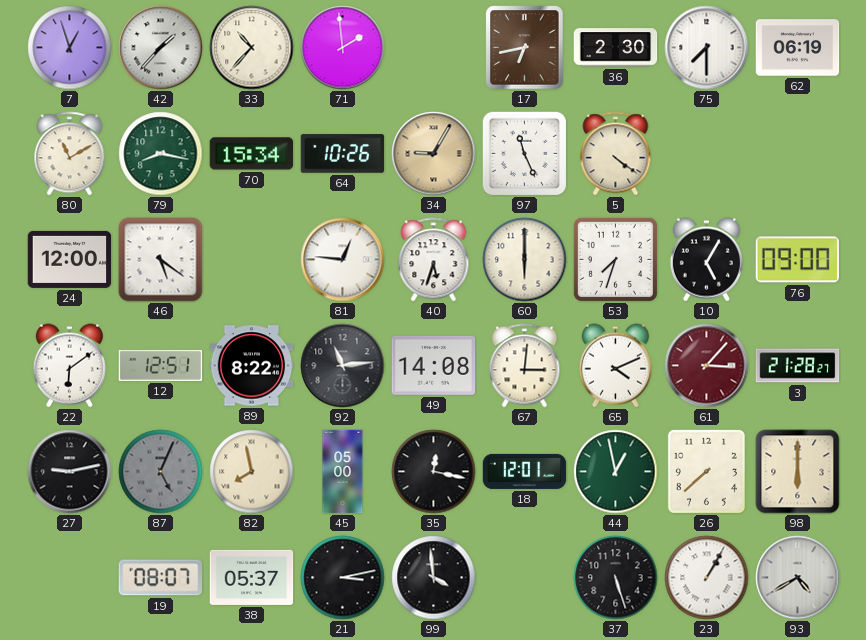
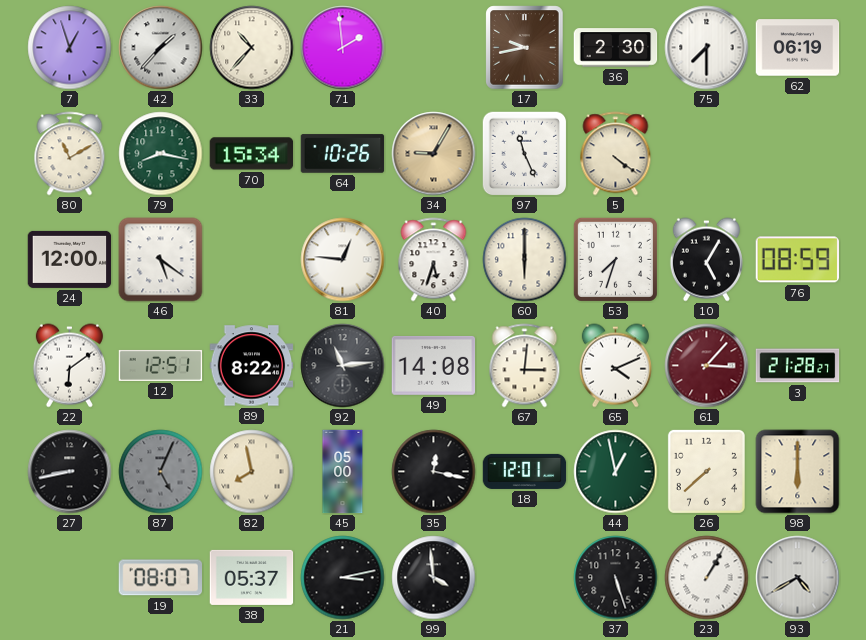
17: 6:43 -> 9:43 (525, 48)
76: 09:00 -> 08:59 (797, 260)
27: 9:13 -> 8:43 (70, 472)
